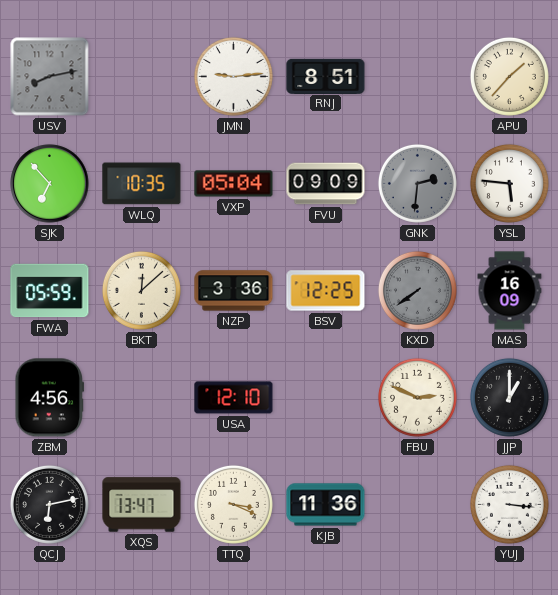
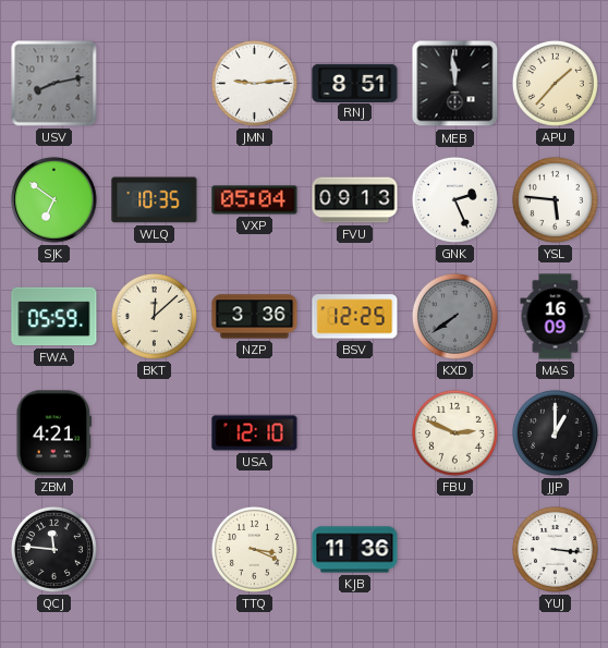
MEB: none -> 11:59 (455, 84)
SJK: 6:53 -> 6:51 (54, 200)
FVU: 09:09 -> 09:13 (355, 200)
GNK: 2:31 -> 2:26 (454, 199)
GNK dial: grey -> white (454, 199)
ZBM: 4:56 -> 4:21 (54, 433)
QCJ: 6:13 -> 11:46 (53, 549)
XQS: 13:47 -> none (142, 505)
